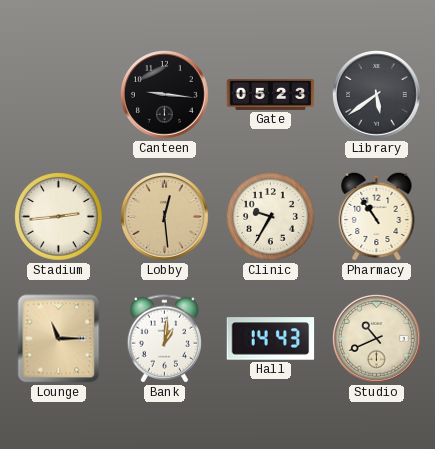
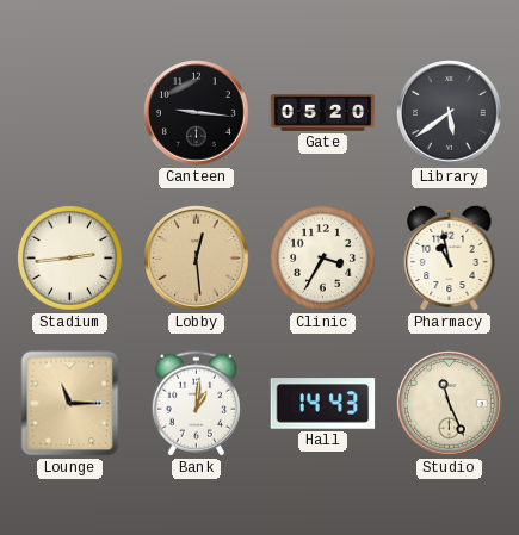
Gate: 05:23 -> 05:20 (323, 112)
Clinic: 9:35 -> 3:35 (323, 259)
Pharmacy: 10:54 -> 10:58 (450, 257)
Studio: 10:41 -> 11:26 (450, 404)
